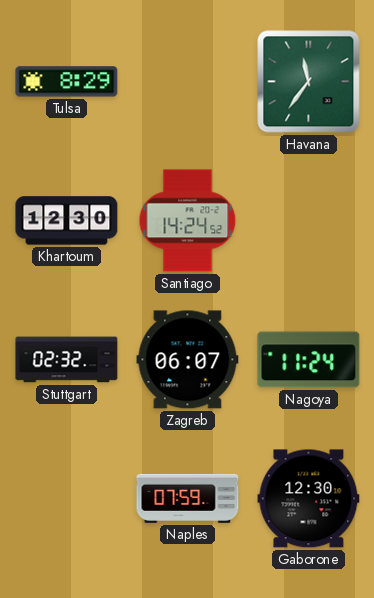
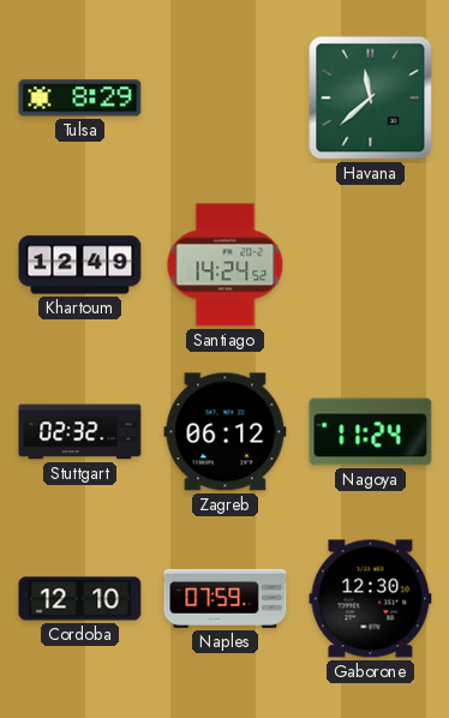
Havana: 11:36 -> 11:38 (371, 98)
Khartoum: 12:30 -> 12:49 (80, 265)
Zagreb: 06:07 -> 06:12 (226, 432)
Cordoba: none -> 12:10 (80, 599)
